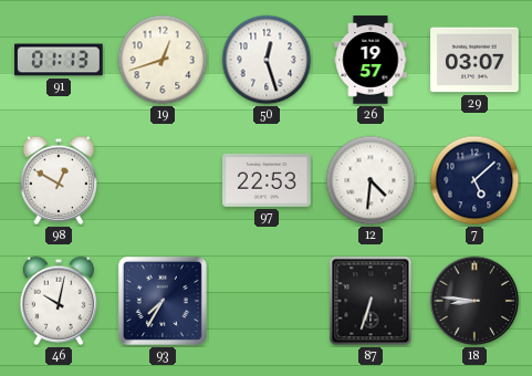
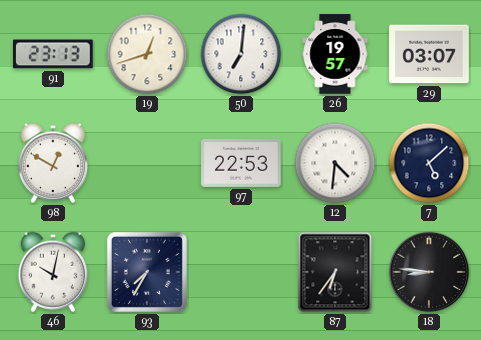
91: 01:13 -> 23:13 (53, 54)
50: 12:27 -> 7:01 (241, 54)
87: 6:33 -> 6:36 (335, 272)
